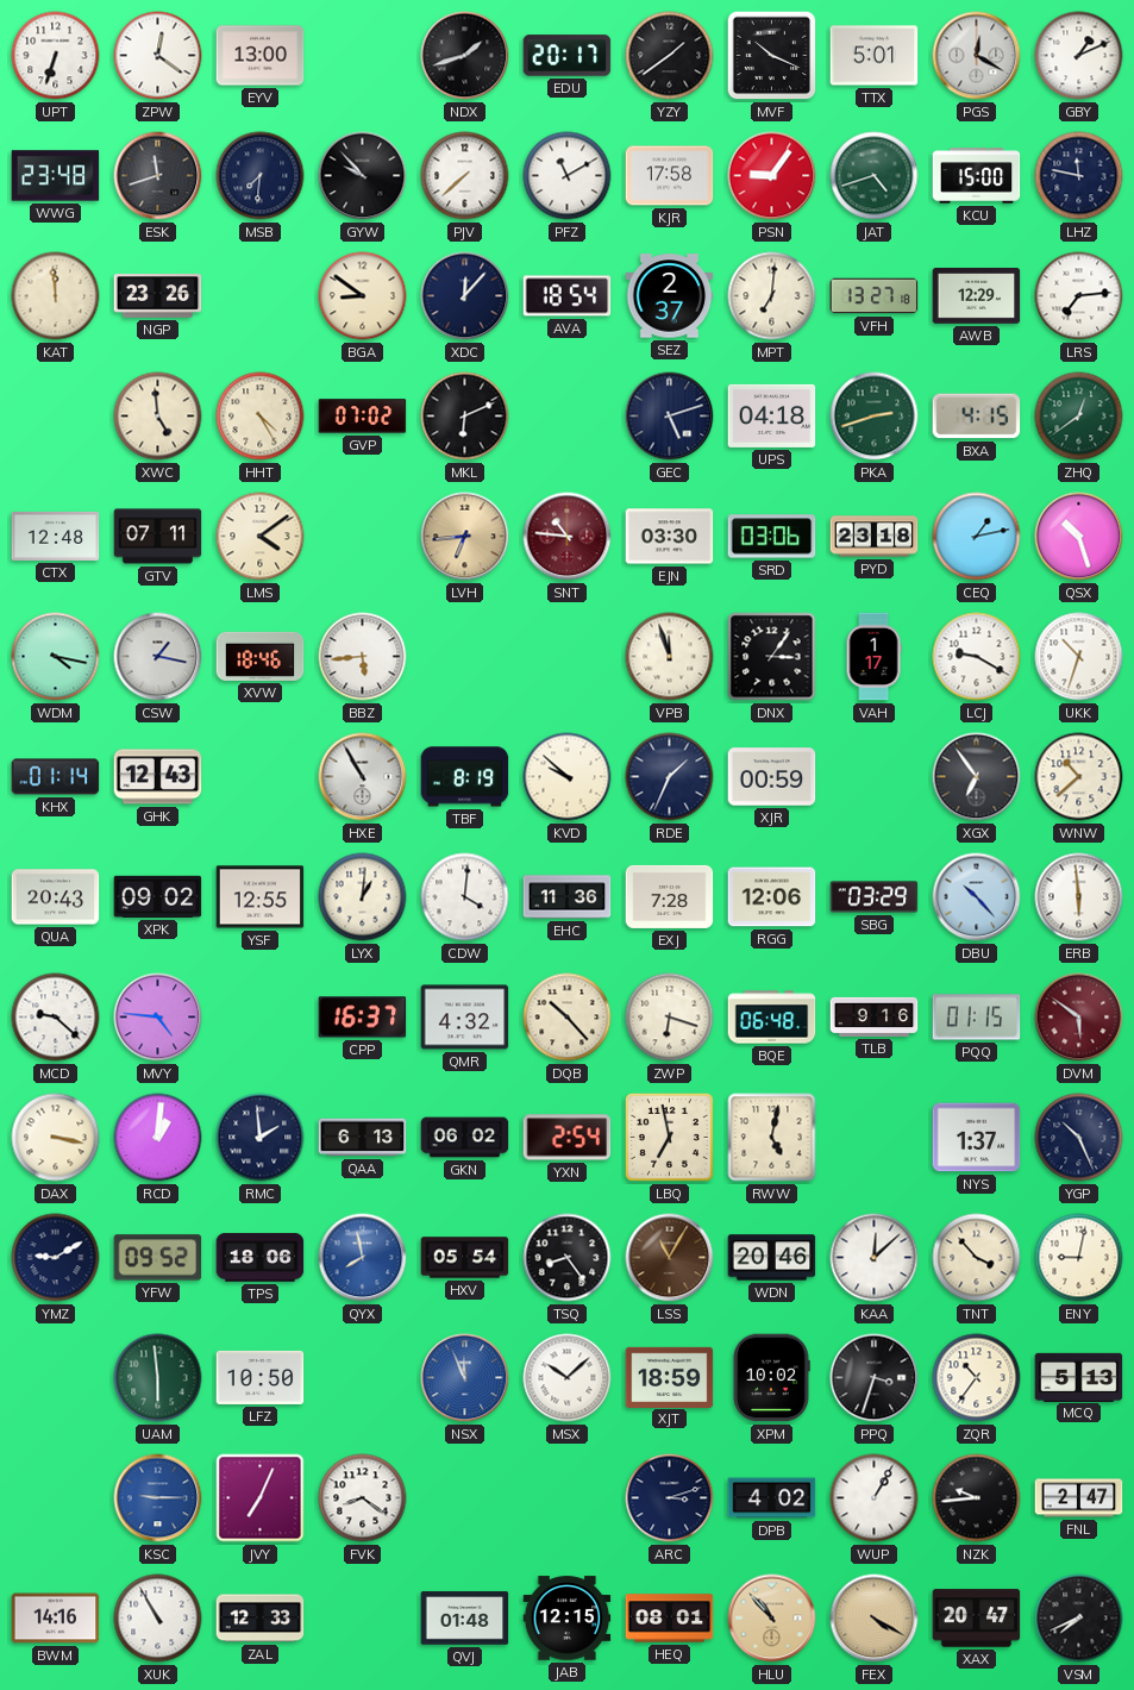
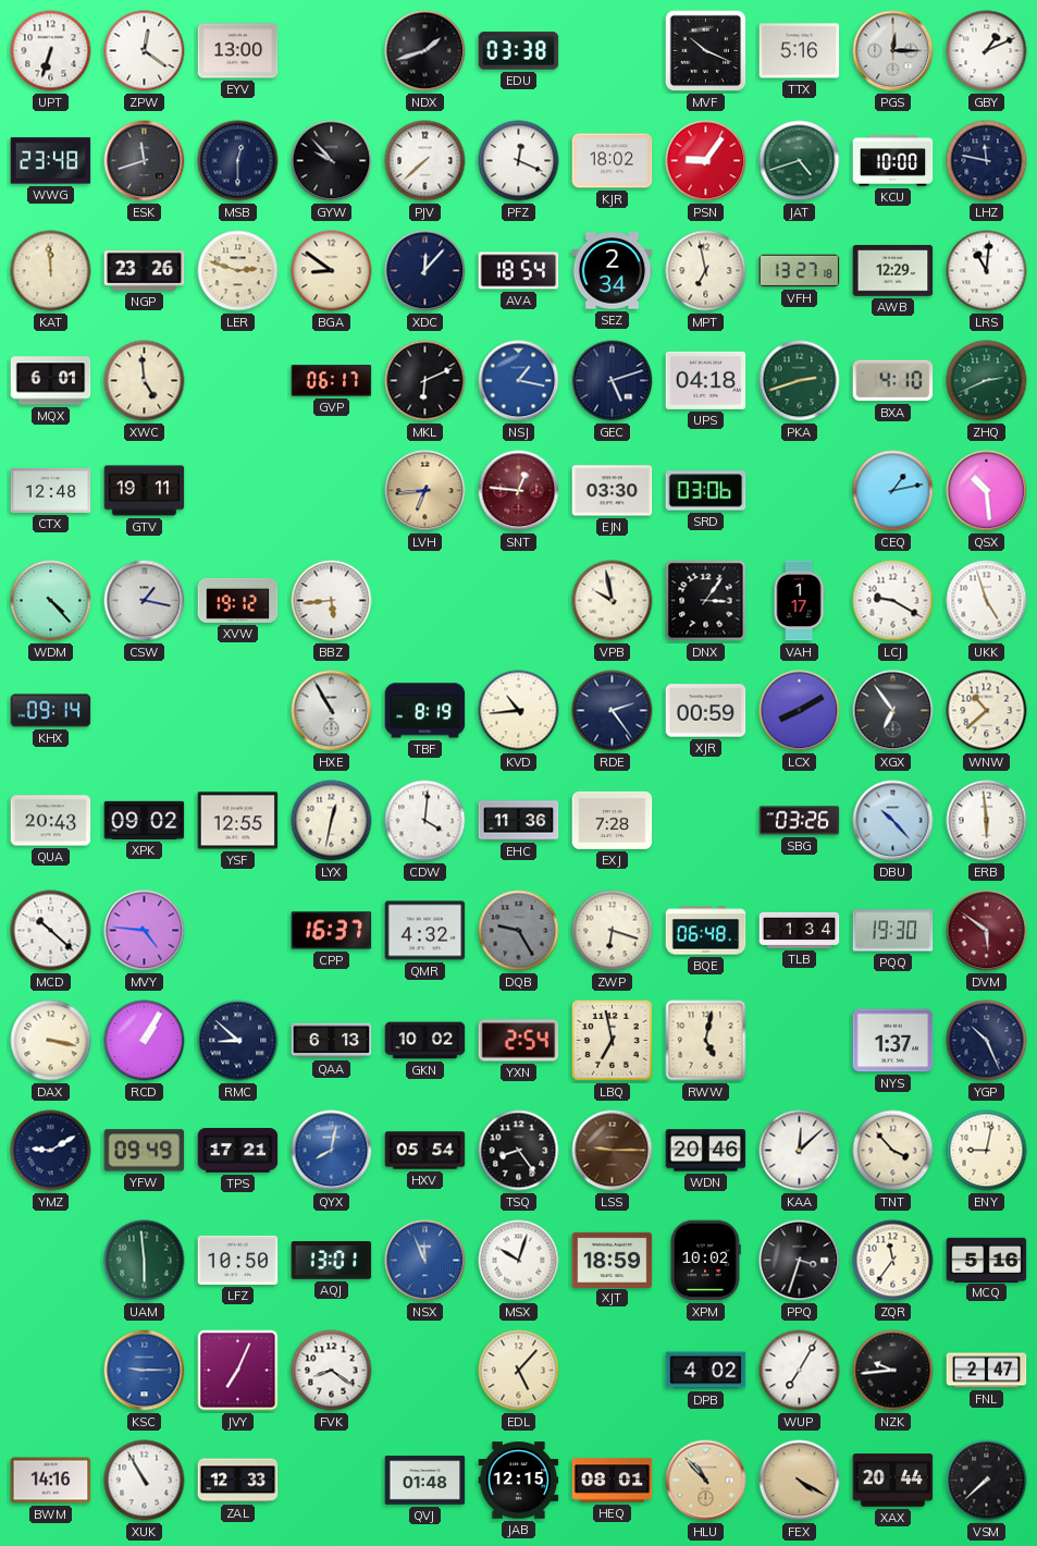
EDU: 20:17 -> 03:38 (519, 51)
YZY: 1:39 -> none (670, 56)
TTX: 5:01 -> 5:16 (800, 51)
PGS: 12:20 -> 12:15 (893, 51)
MSB: 7:31 -> 12:30 (238, 161)
PFZ: 11:10 -> 12:19 (519, 161)
KJR: 17:58 -> 18:02 (613, 161)
KCU: 15:00 -> 10:00 (893, 161)
LER: none -> 2:48 (238, 271)
SEZ: 2:37 -> 2:34 (613, 271)
MPT: 7:01 -> 6:58 (706, 271)
LRS: 7:14 -> 11:01 (987, 271)
MQX: none -> 6:01 (51, 381)
HHT: 4:25 -> none (261, 417)
GVP: 07:02 -> 06:17 (332, 381)
NSJ: none -> 1:17 (519, 381)
BXA: 4:15 -> 4:10 (893, 381)
ZHQ: 12:39 -> 2:41 (987, 381)
GTV: 07:11 -> 19:11 (145, 491)
LMS: 4:09 -> none (261, 537)
SNT: 10:46 -> 12:46 (519, 491)
PYD: 23:18 -> none (875, 537)
QSX: 10:27 -> 10:29 (987, 491)
WDM: 4:17 -> 4:23 (51, 601)
XVW: 18:46 -> 19:12 (238, 600)
VPB: 11:57 -> 9:58 (613, 601)
UKK: 10:33 -> 4:57 (987, 601)
KHX: 01:14 -> 09:14 (51, 711)
GHK: 12:43 -> none (158, 777)
KVD: 9:52 -> 10:44 (519, 711)
RDE: 1:34 -> 2:24 (613, 711)
LCX: none -> 8:10 (800, 711)
LYX: 1:01 -> 12:32 (332, 821)
RGG: 12:06 -> none (772, 897)
SBG: 03:29 -> 03:26 (800, 821)
MCD: 9:22 -> 10:22 (51, 931)
DQB: 10:23 -> 9:25 (519, 931)
DQB dial: cream -> grey (519, 931)
TLB: 9:16 -> 1:34 (800, 930)
PQQ: 01:15 -> 19:30 (893, 931)
RCD: 1:01 -> 1:05 (145, 1041)
RMC: 1:59 -> 8:52 (238, 1041)
GKN: 06:02 -> 10:02 (425, 1041)
YFW: 09:52 -> 09:49 (145, 1151)
TPS: 18:06 -> 17:21 (238, 1151)
QYX: 7:58 -> 8:02 (332, 1151)
LSS: 11:05 -> 9:15 (613, 1151)
AQJ: none -> 13:01 (332, 1261)
MSX: 10:08 -> 10:03 (519, 1261)
ZQR: 10:36 -> 11:36 (893, 1261)
MCQ: 5:13 -> 5:16 (987, 1260)
EDL: none -> 5:07 (519, 1371)
ARC: 3:12 -> none (670, 1498)
WUP: 1:05 -> 7:05 (800, 1371)
XAX: 20:47 -> 20:44 (893, 1481)
VSM: 7:41 -> 7:38 (987, 1481)
